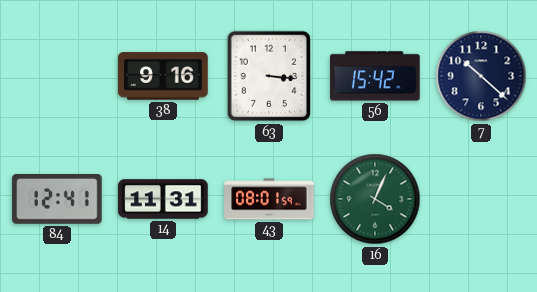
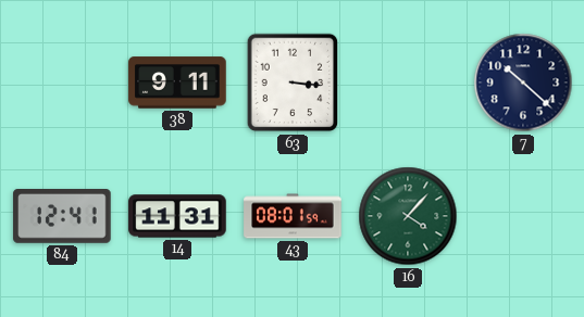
38: 9:16 -> 9:11 (177, 83)
56: 15:42 -> none (375, 76)
16: 4:04 -> 4:07 (408, 216)
